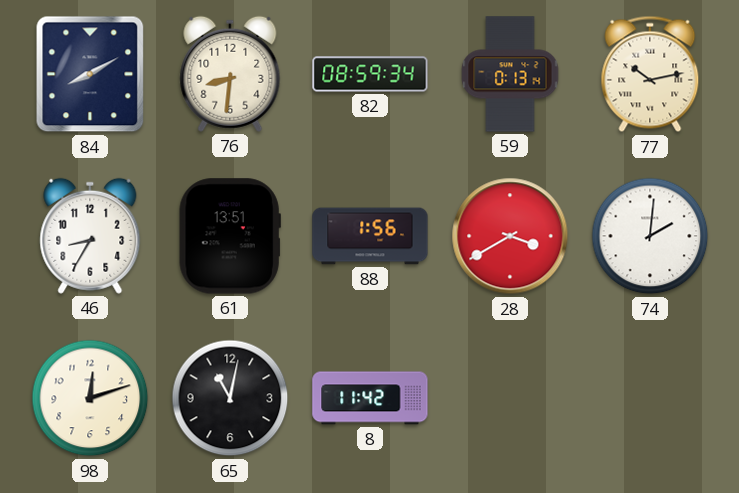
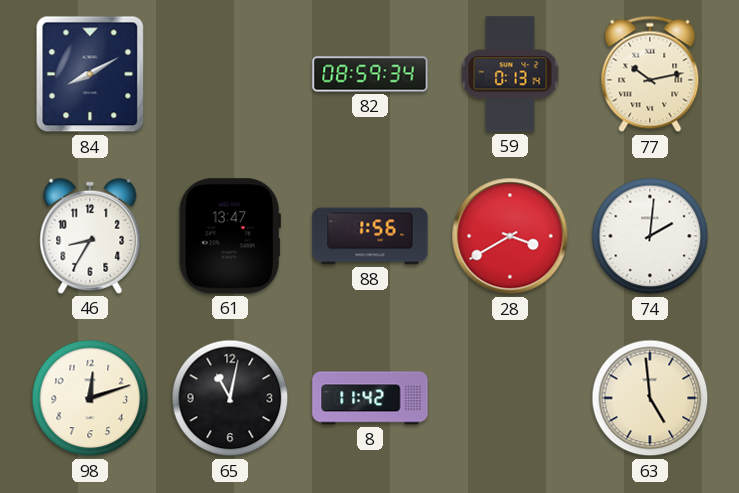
76: 8:31 -> none (230, 74)
61: 13:51 -> 13:47 (230, 236)
63: none -> 4:59 (650, 398)
